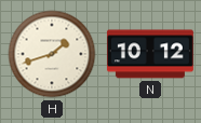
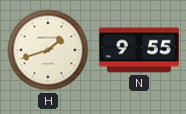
N: 10:12 -> 9:55 (139, 50)
